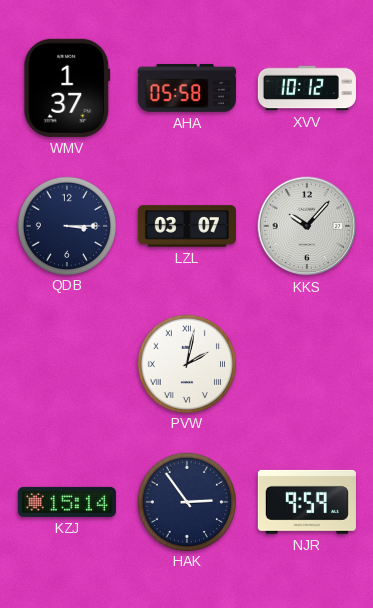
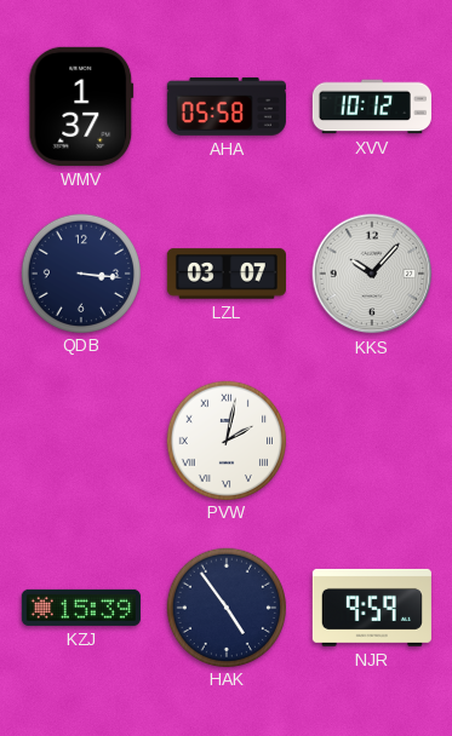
QDB: 3:15 -> 3:16 (80, 272)
KZJ: 15:14 -> 15:39 (81, 608)
HAK: 2:54 -> 4:54 (225, 606)
